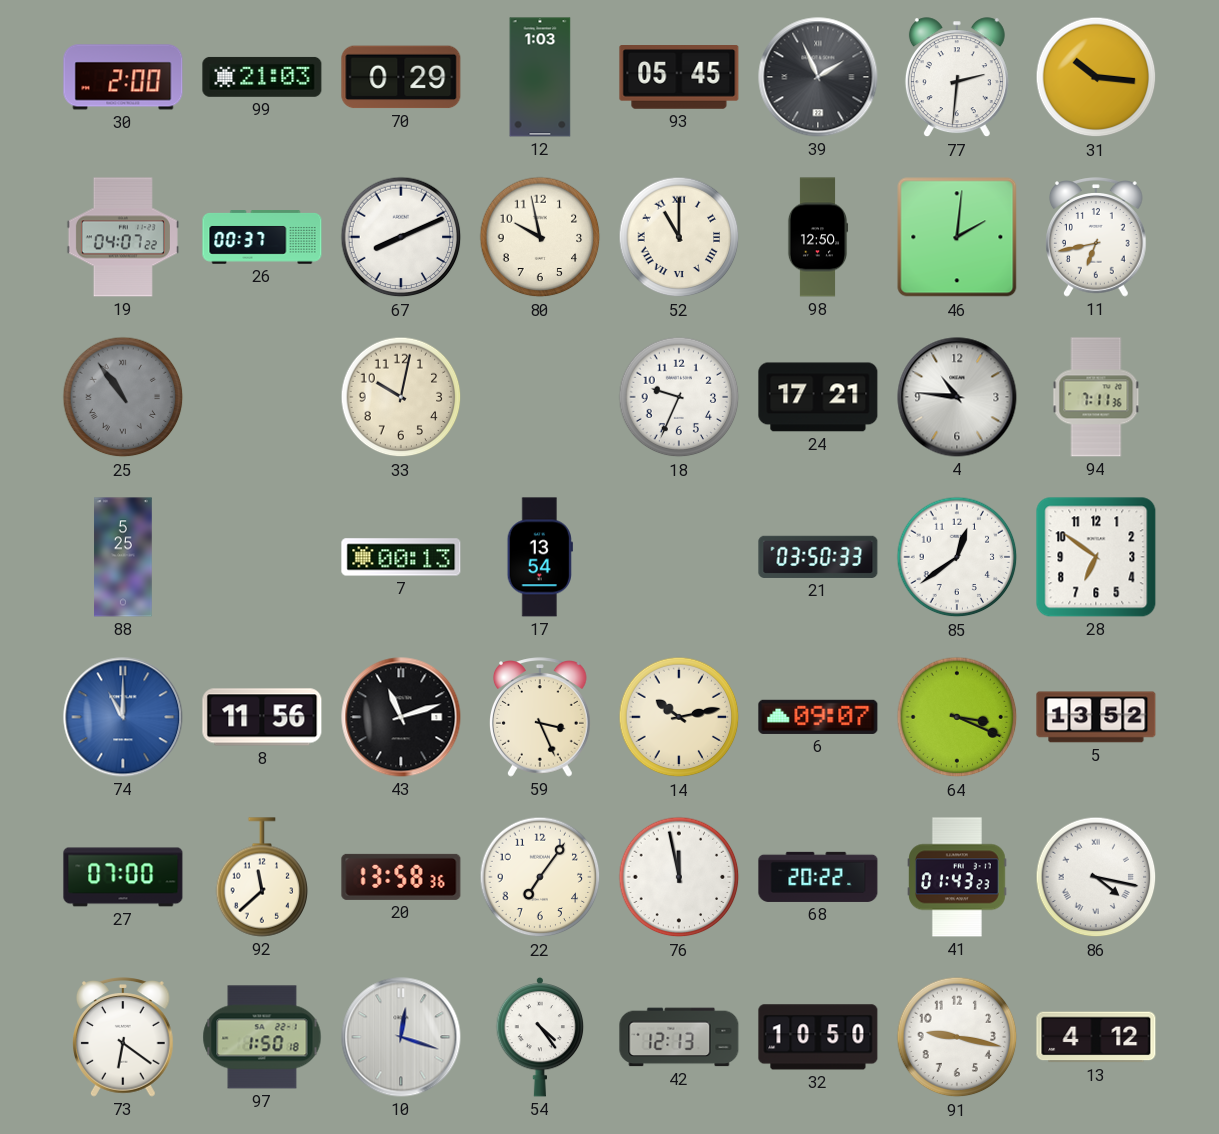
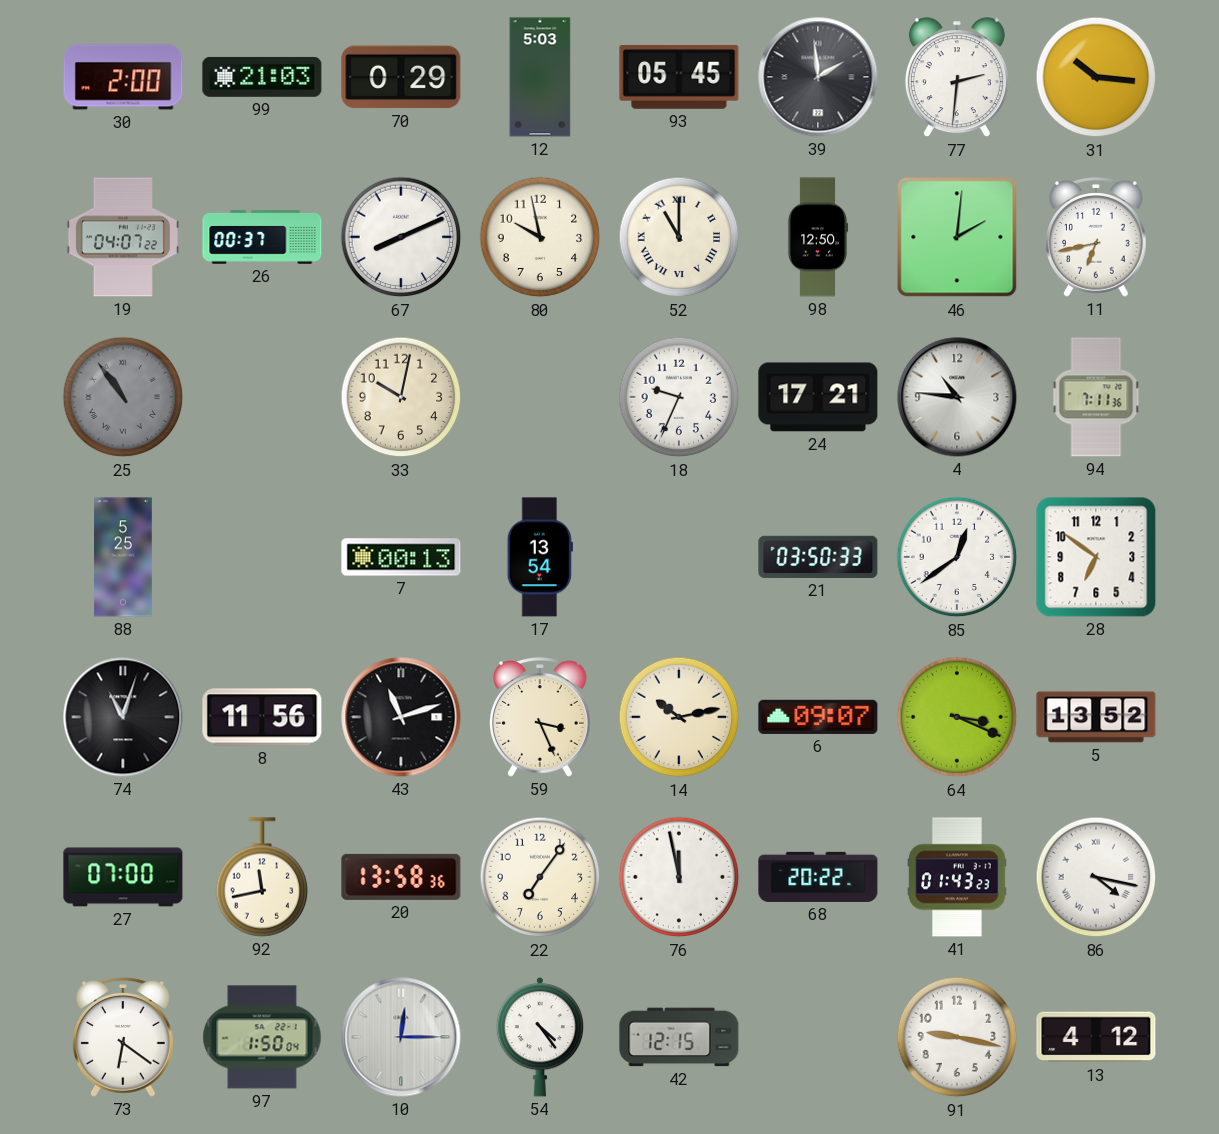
12: 1:03 -> 5:03 (540, 77)
39: 1:56 -> 1:59 (818, 77)
74: 11:00 -> 11:03 (123, 717)
74 dial: blue -> black (123, 717)
92: 11:38 -> 11:43 (262, 877)
97: 1:50:18 -> 1:50:04 (262, 1037)
10: 12:18 -> 12:15 (401, 1037)
42: 12:13 -> 12:15 (679, 1037)
32: 10:50 -> none (818, 1037)
